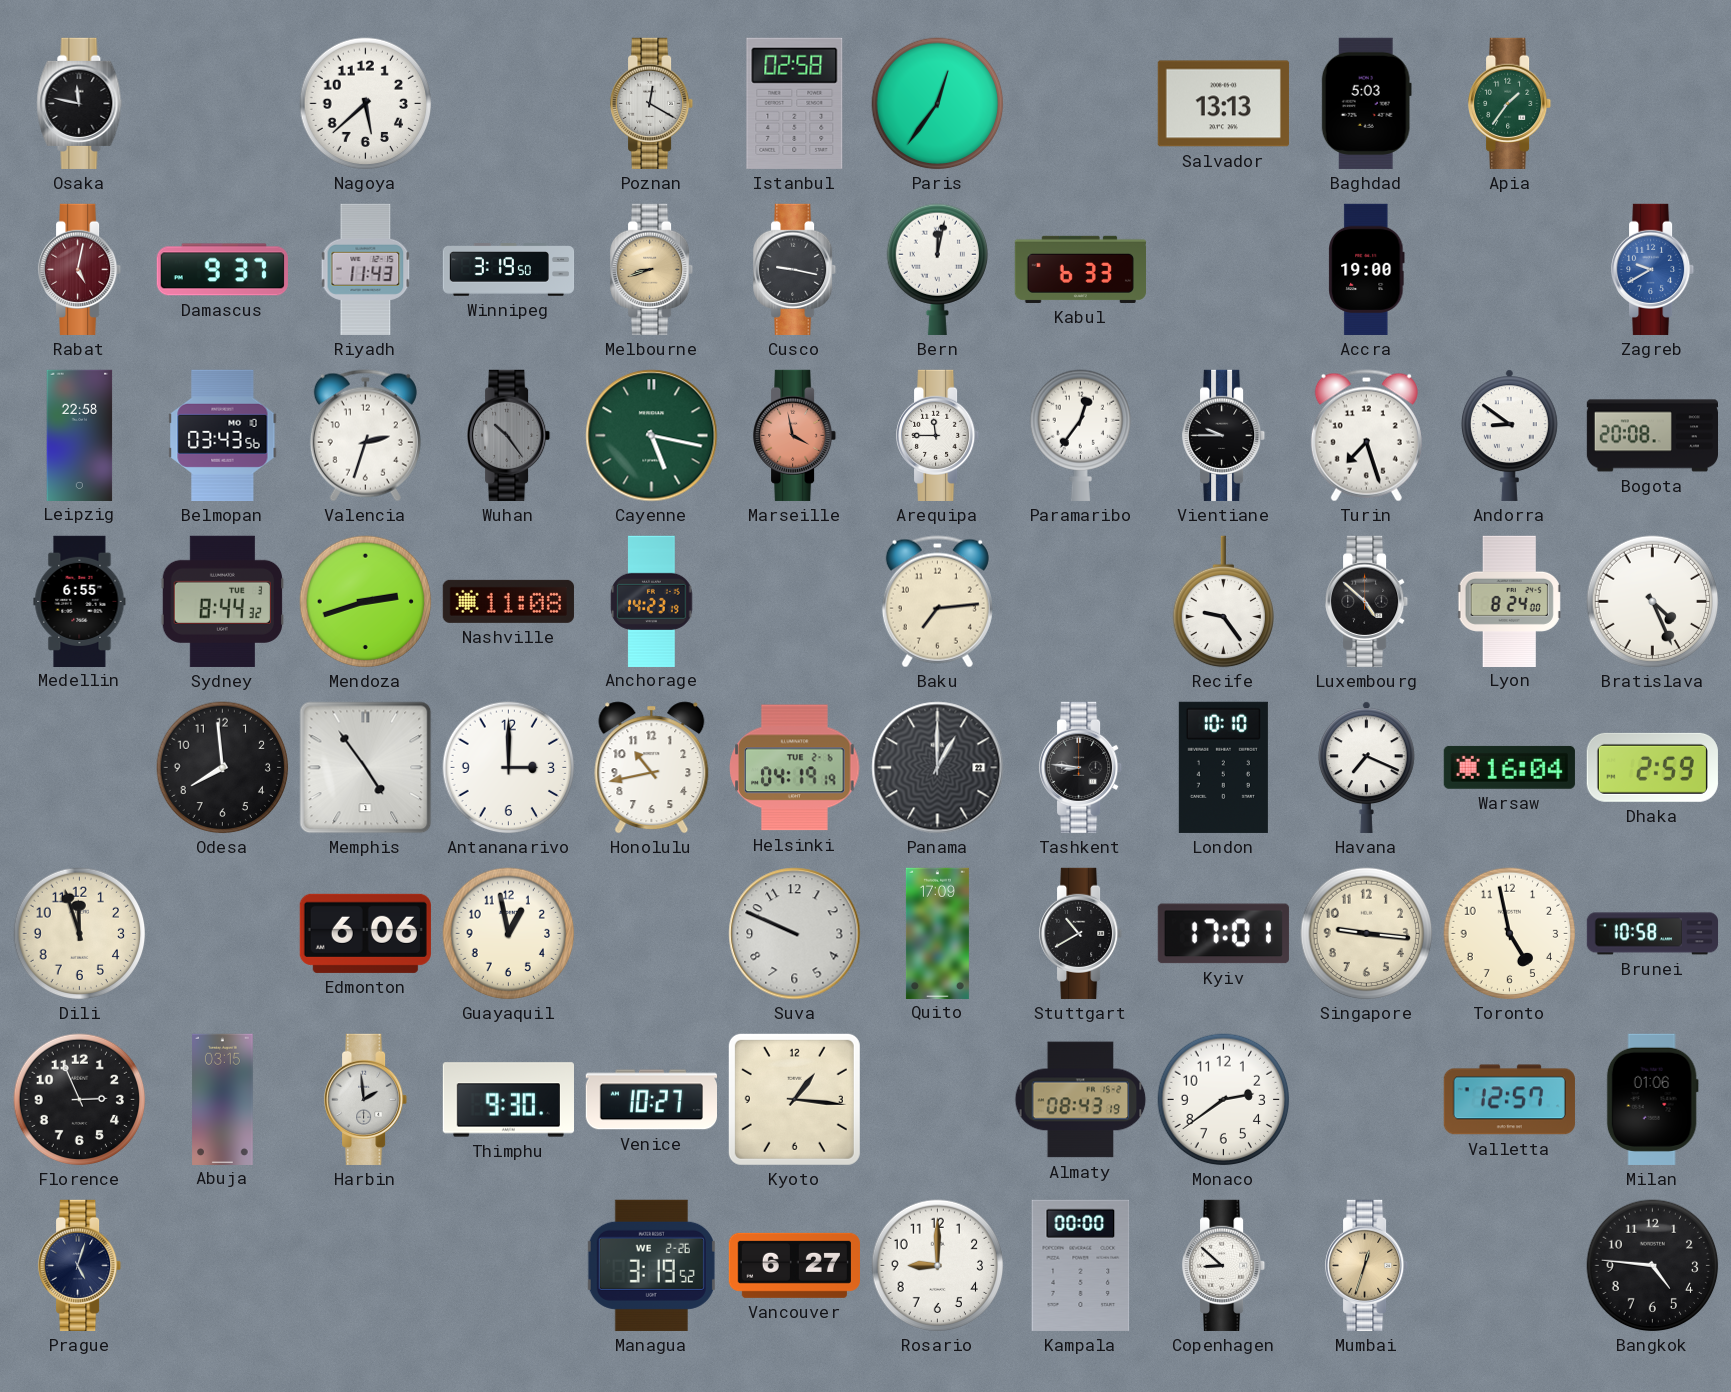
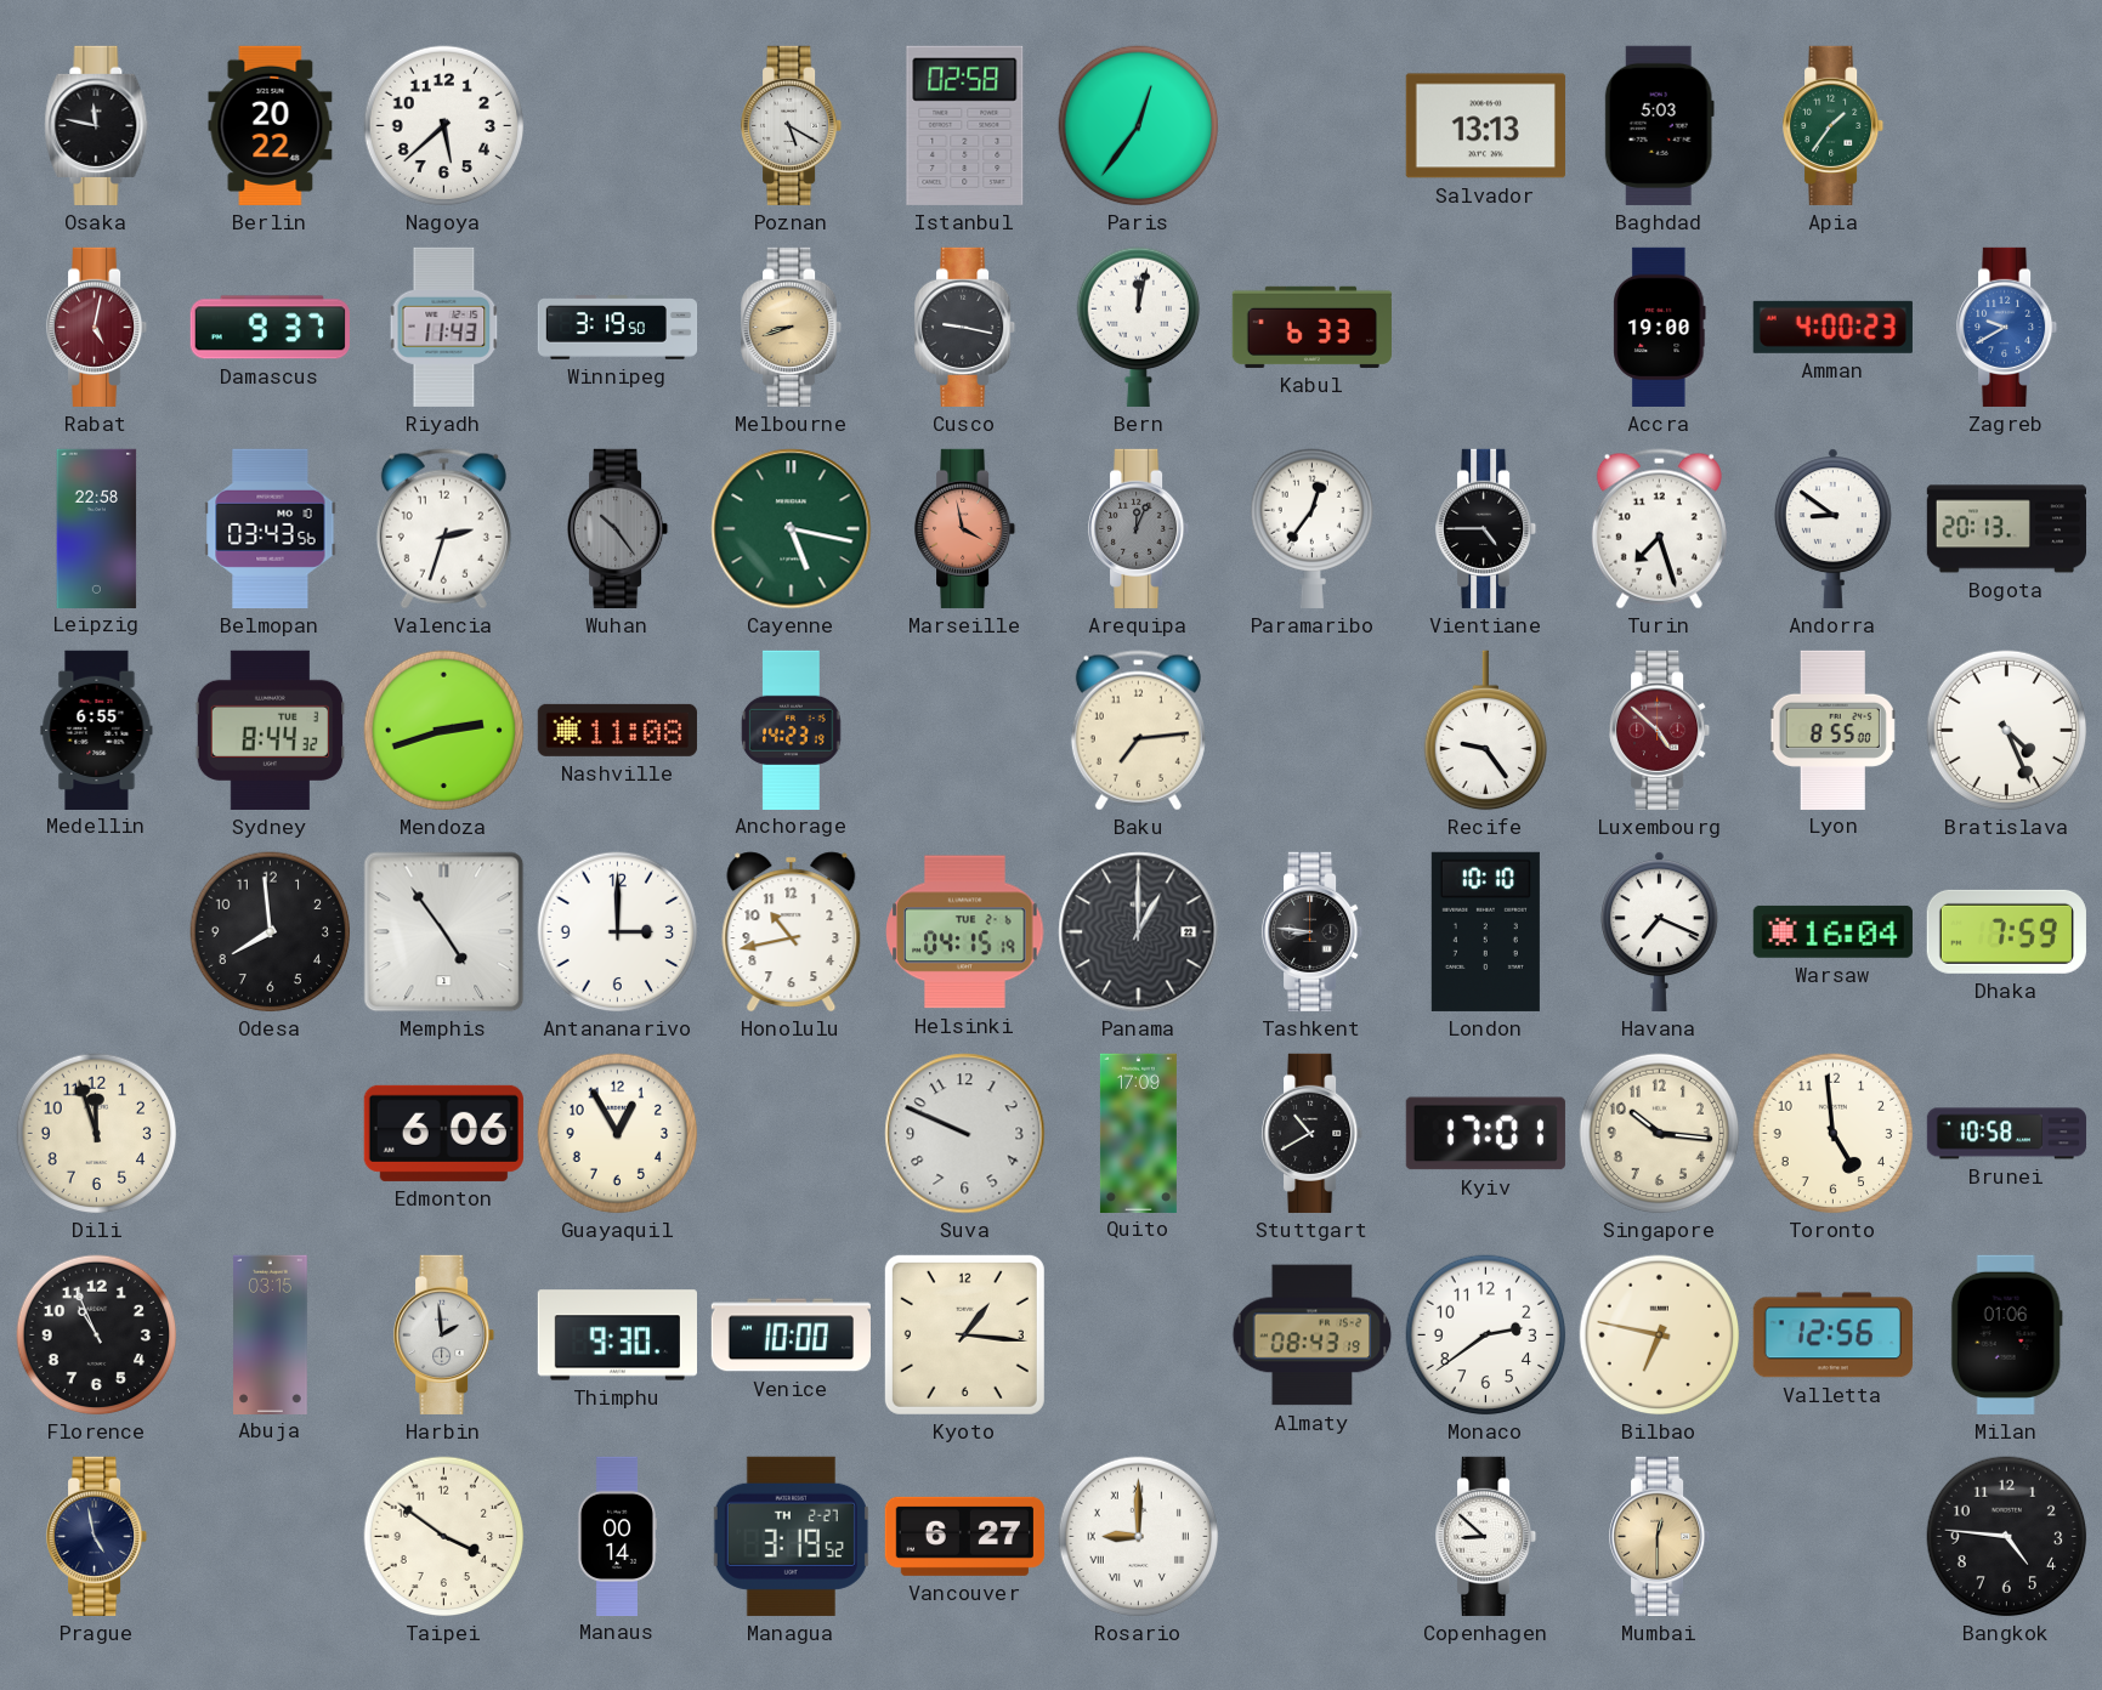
Berlin: none -> 20:22 (271, 125)
Poznan: 12:20 -> 5:20 (793, 125)
Amman: none -> 4:00 (1832, 327)
Arequipa: 11:45 -> 12:04 (1140, 528)
Arequipa dial: white -> grey (1140, 528)
Vientiane: 9:45 -> 4:45 (1488, 528)
Bogota: 20:08 -> 20:13 (2006, 529)
Luxembourg dial: black -> burgundy (1661, 730)
Lyon: 8:24 -> 8:55 (1834, 730)
Helsinki: 04:19 -> 04:15 (965, 932)
Dhaka: 2:59 -> 7:59 (2006, 931)
Guayaquil: 12:58 -> 12:55 (618, 1134)
Singapore: 9:16 -> 10:16 (1660, 1134)
Toronto: 4:58 -> 4:59 (1834, 1134)
Florence: 2:56 -> 10:56 (97, 1335)
Venice: 10:27 -> 10:00 (791, 1335)
Bilbao: none -> 6:47 (1660, 1335)
Valletta: 12:57 -> 12:56 (1832, 1335)
Prague: 5:03 -> 4:58 (98, 1536)
Taipei: none -> 3:51 (444, 1537)
Manaus: none -> 00:14 (617, 1536)
Managua date: WE 2-26 -> TH 2-27 (791, 1536)
Rosario numerals: Arabic -> Roman (1139, 1537)
Kampala: 00:00 -> none (1081, 1265)
Mumbai: 12:33 -> 12:30 (1661, 1536)
